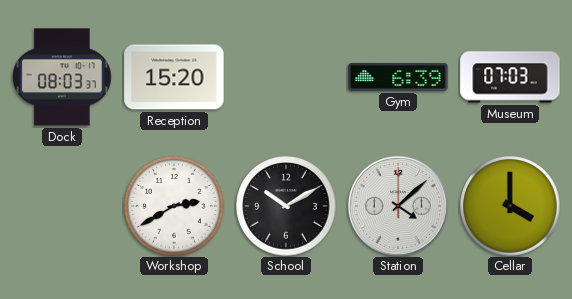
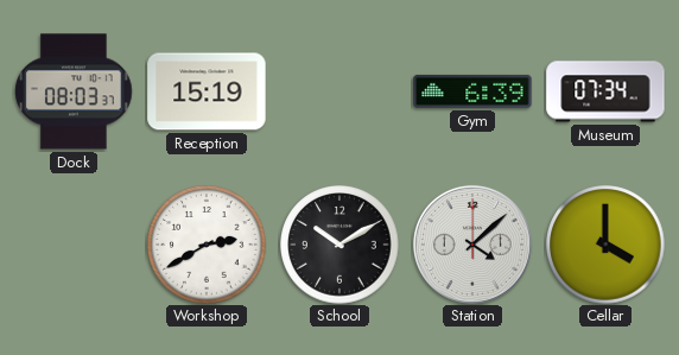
Reception: 15:20 -> 15:19 (207, 91)
Museum: 07:03 -> 07:34 (605, 91)
